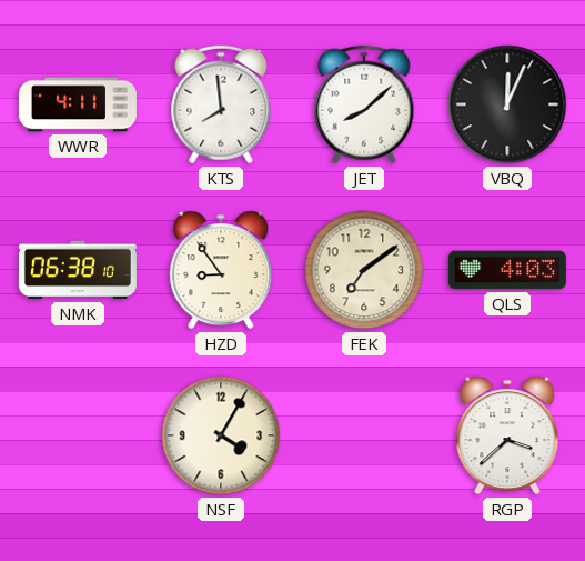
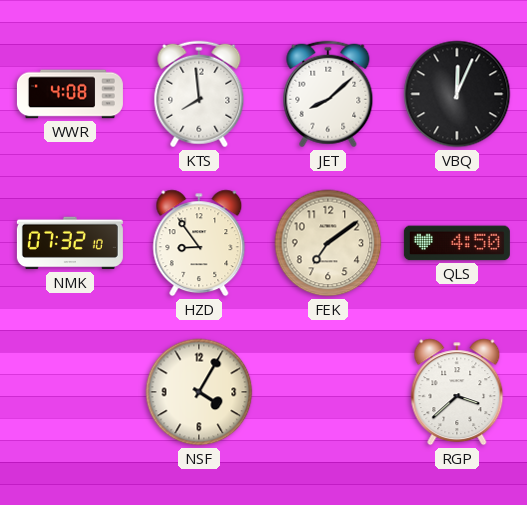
WWR: 4:11 -> 4:08 (70, 94)
NMK: 06:38 -> 07:32 (70, 243)
QLS: 4:03 -> 4:50 (457, 243)
